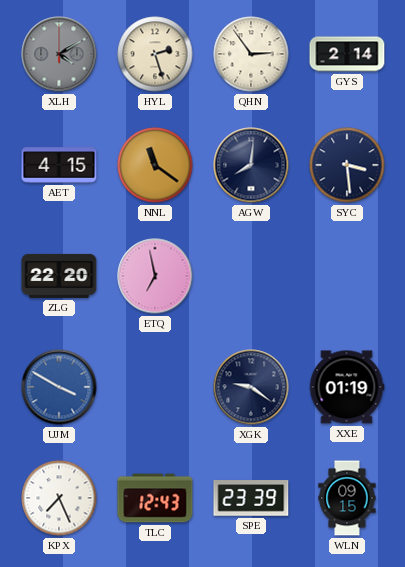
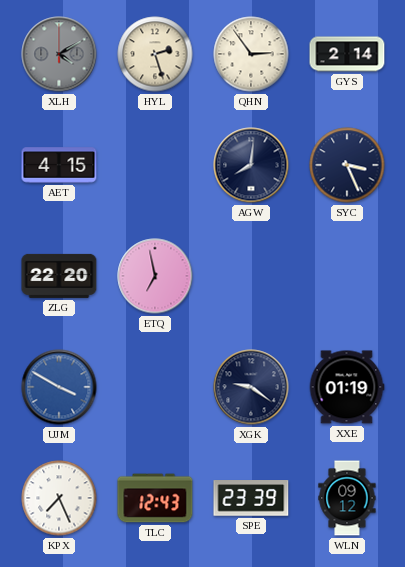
NNL: 11:21 -> none (155, 165)
SYC: 3:29 -> 3:26 (347, 165)
WLN: 09:15 -> 09:12 (347, 498)
